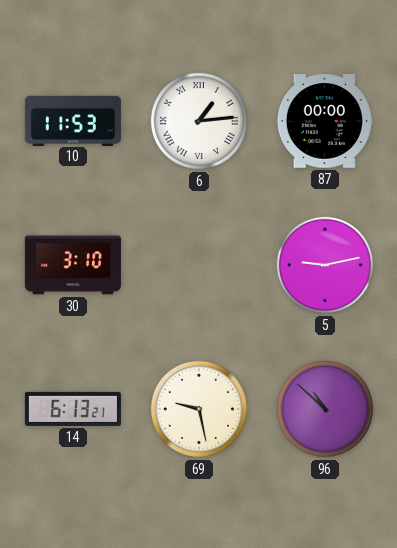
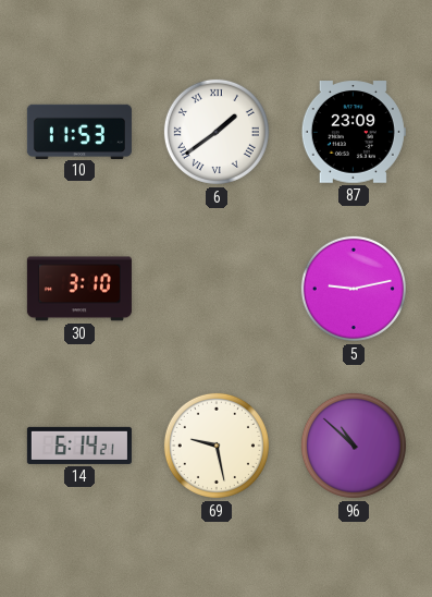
6: 1:14 -> 1:39 (217, 132)
87: 00:00 -> 23:09 (354, 132)
14: 6:13 -> 6:14 (79, 446)
